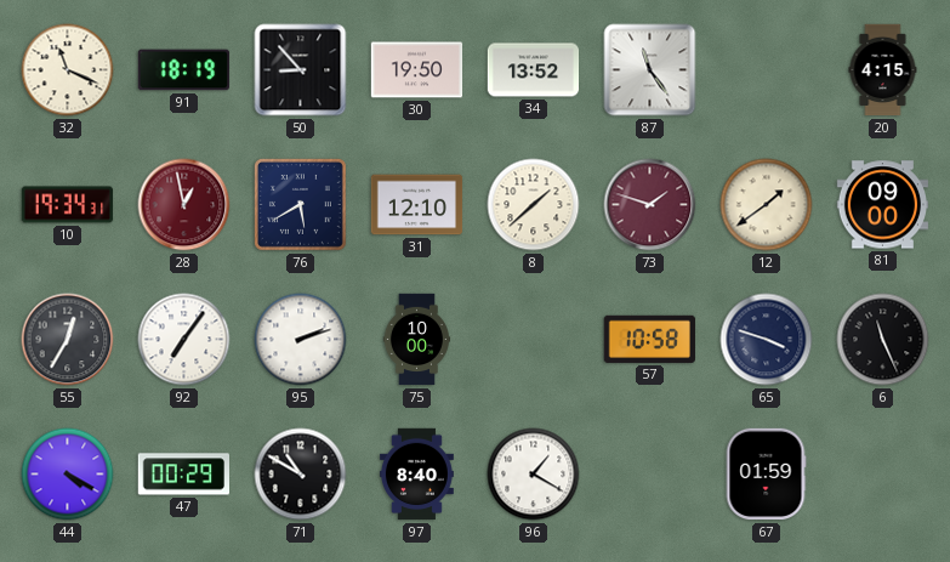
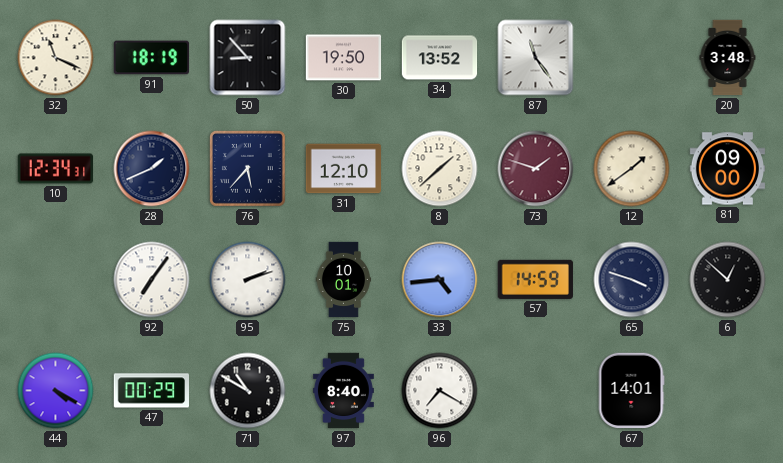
20: 4:15 -> 3:48 (728, 58)
10: 19:34 -> 12:34 (56, 169)
28: 12:58 -> 1:41 (152, 169)
28 dial: burgundy -> navy (152, 169)
76: 5:40 -> 5:37 (247, 168)
55: 12:35 -> none (68, 340)
75: 10:00 -> 10:01 (343, 280)
33: none -> 4:44 (440, 280)
57: 10:58 -> 14:59 (535, 279)
6: 11:26 -> 12:52 (728, 280)
96: 1:20 -> 7:20 (440, 391)
67: 01:59 -> 14:01 (631, 391)
